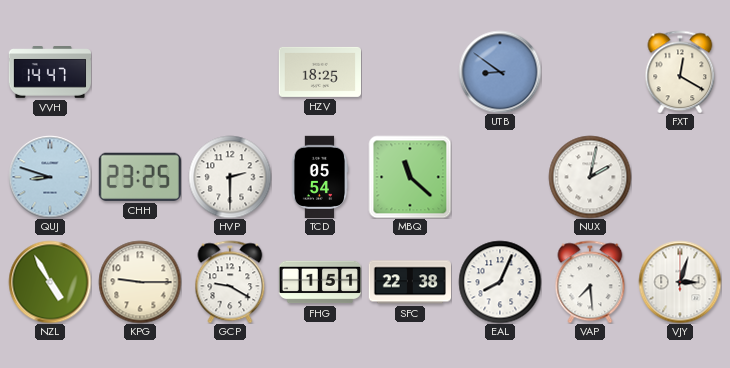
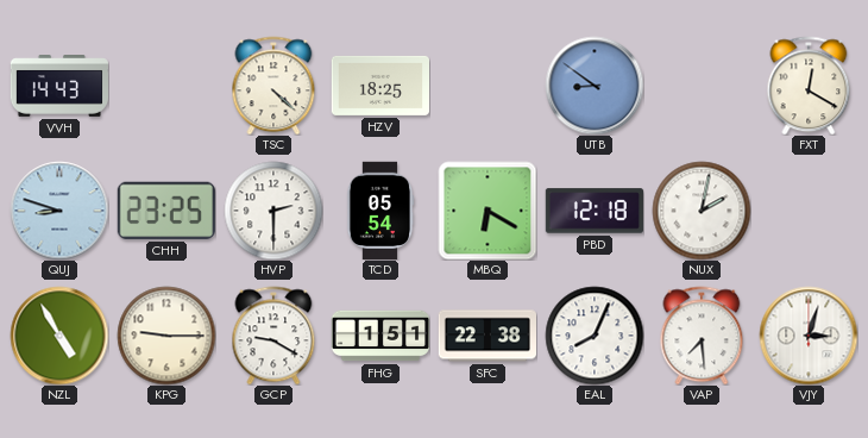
VVH: 14:47 -> 14:43 (58, 87)
TSC: none -> 4:22 (273, 86)
MBQ: 11:22 -> 6:20 (488, 211)
PBD: none -> 12:18 (593, 211)
